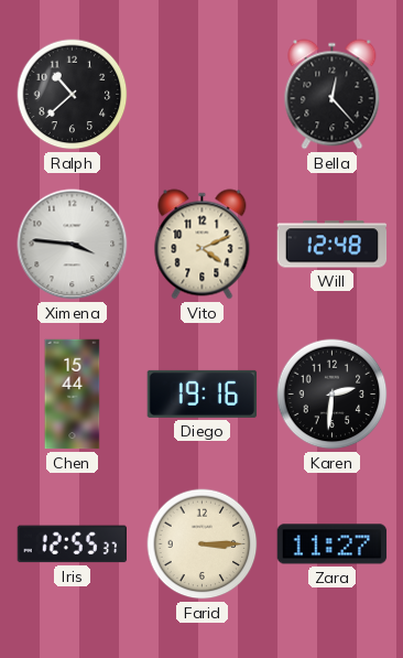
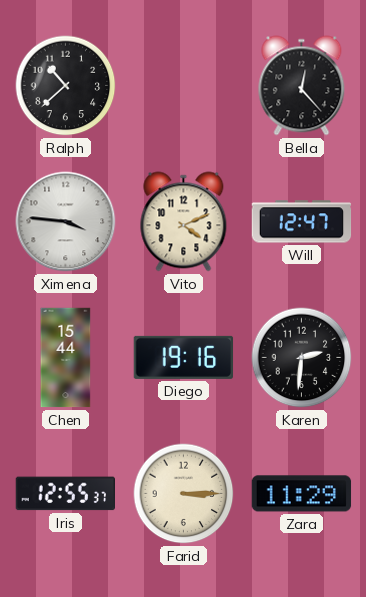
Will: 12:48 -> 12:47 (302, 222)
Zara: 11:27 -> 11:29 (302, 494)
